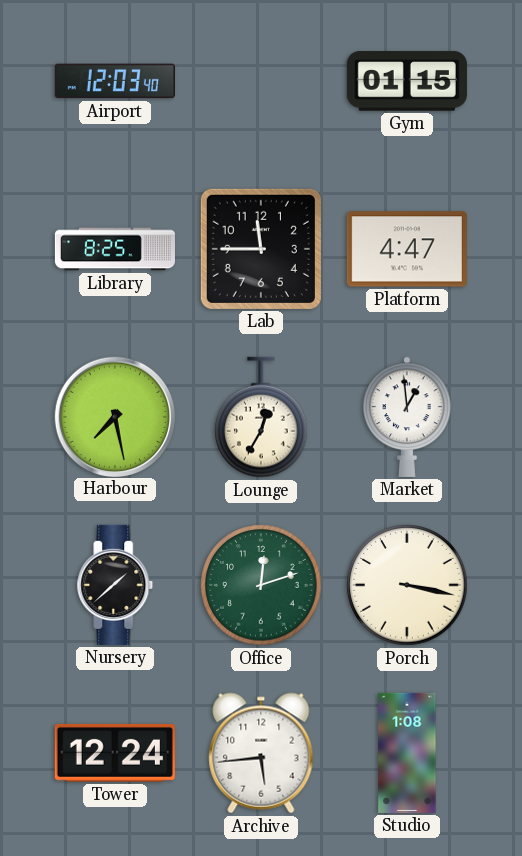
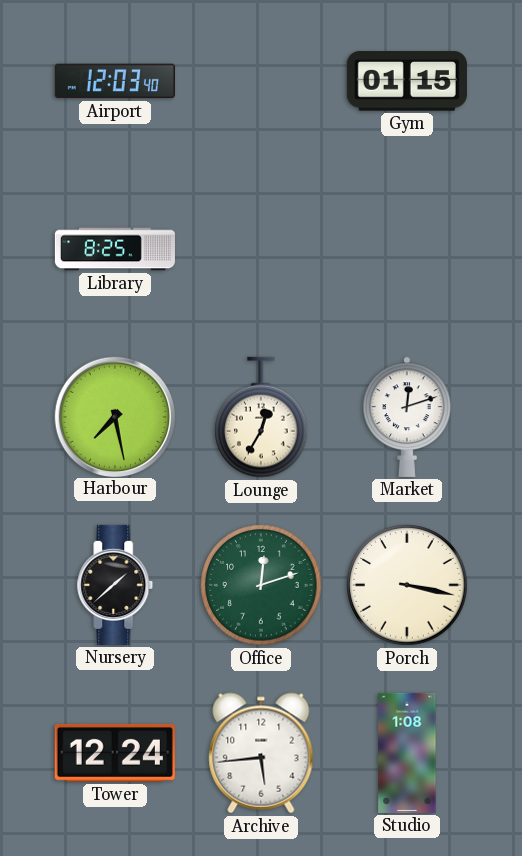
Lab: 11:45 -> none (261, 249)
Platform: 4:47 -> none (407, 249)
Market: 12:59 -> 12:12 (407, 417)
